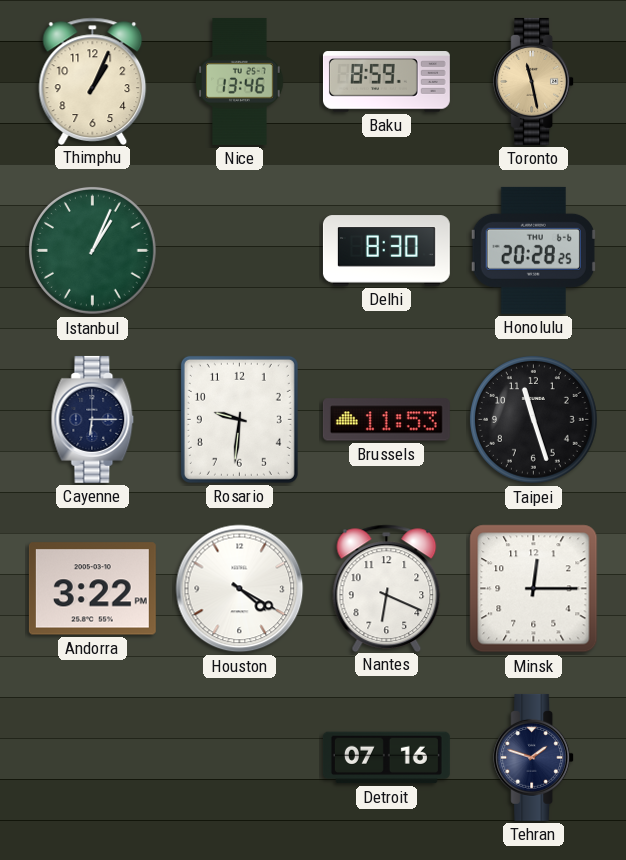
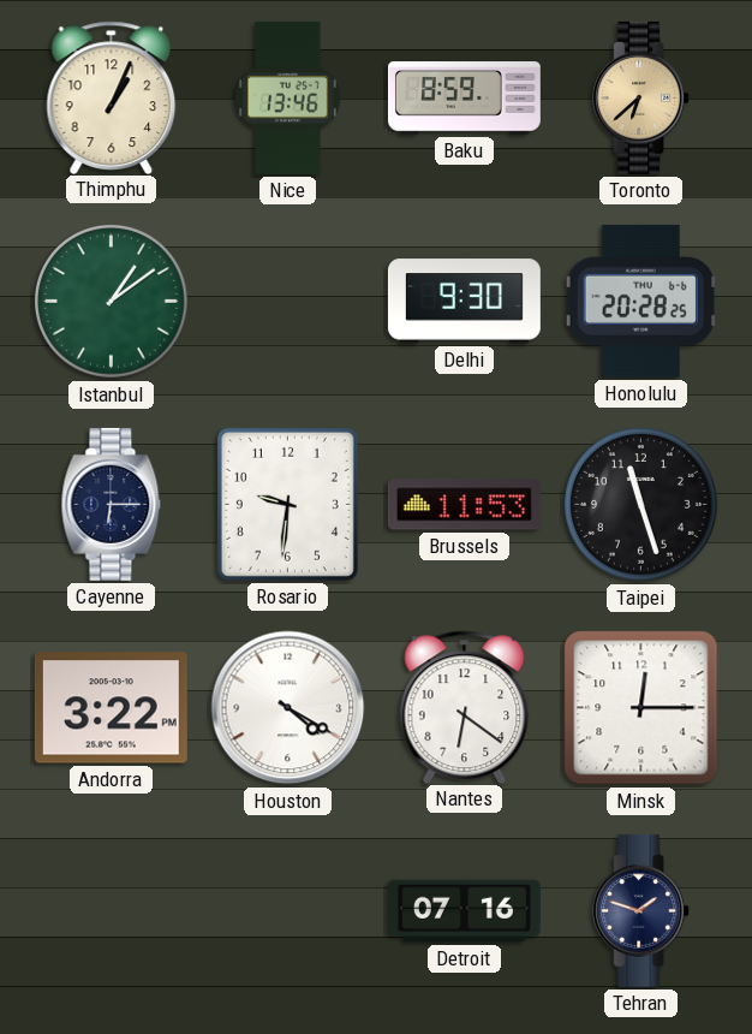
Toronto: 11:28 -> 6:38 (641, 97)
Istanbul: 1:04 -> 1:09 (111, 301)
Delhi: 8:30 -> 9:30 (464, 302)
Nantes: 6:19 -> 6:21 (465, 707)
